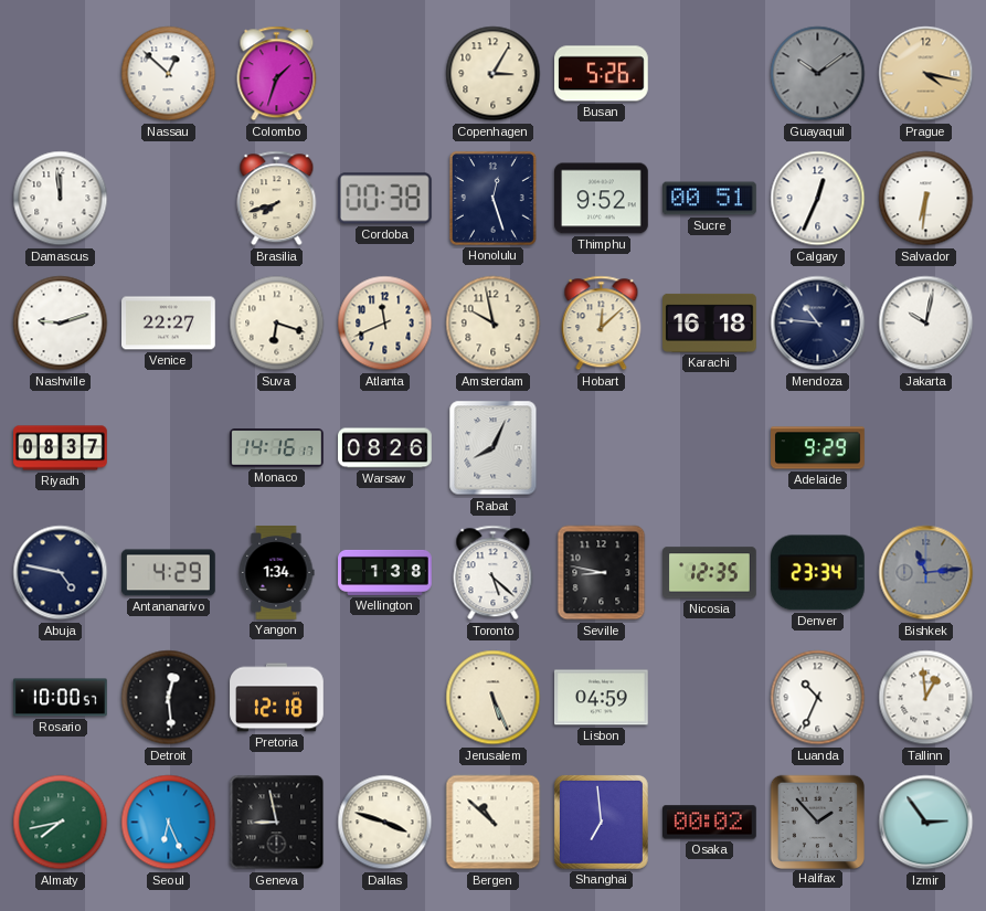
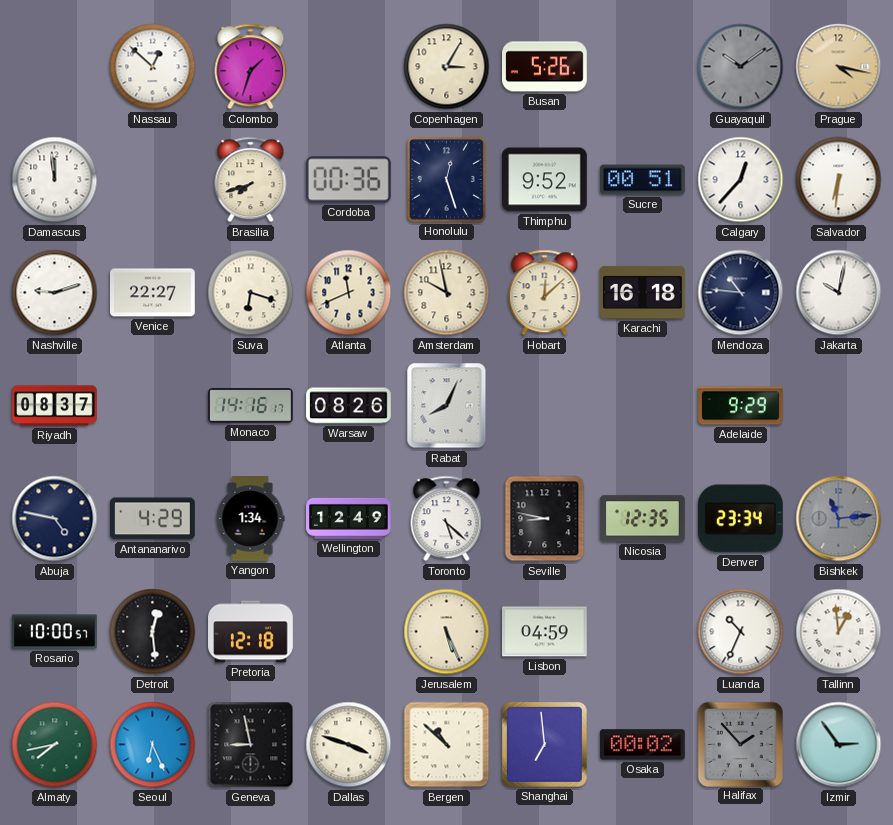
Cordoba: 00:38 -> 00:36 (349, 180)
Calgary: 12:34 -> 12:37 (741, 180)
Wellington: 1:38 -> 12:49 (349, 518)
